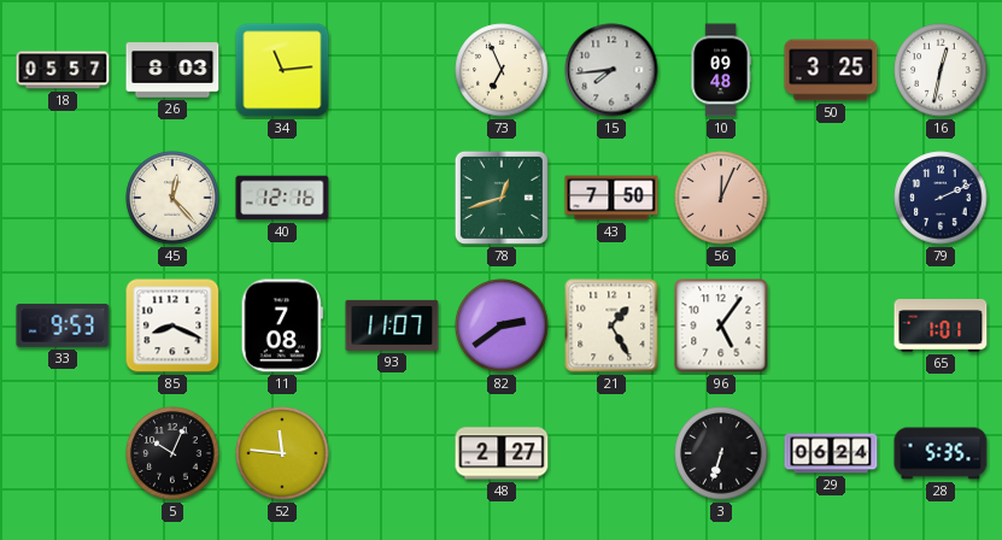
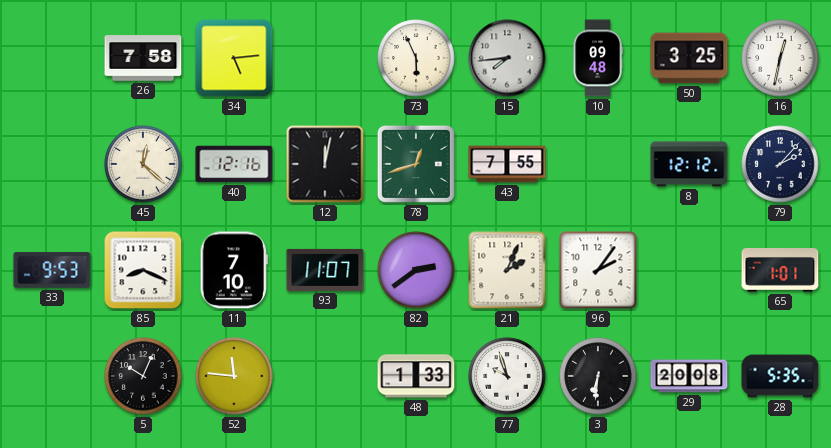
18: 05:57 -> none (63, 70)
26: 8:03 -> 7:58 (143, 58)
34: 11:14 -> 5:14 (234, 58)
73: 6:56 -> 5:56 (416, 58)
45: 12:23 -> 12:22 (143, 164)
12: none -> 12:02 (325, 164)
43: 7:50 -> 7:55 (507, 164)
56: 12:04 -> none (721, 198)
8: none -> 12:12 (689, 164)
79: 2:11 -> 2:07 (780, 164)
11: 7:08 -> 7:10 (234, 270)
21: 1:25 -> 2:04 (507, 270)
96: 5:06 -> 2:06 (598, 270)
48: 2:27 -> 1:33 (416, 376)
77: none -> 9:57 (507, 376)
3: 6:33 -> 6:31 (598, 376)
29: 06:24 -> 20:08 (689, 376)
